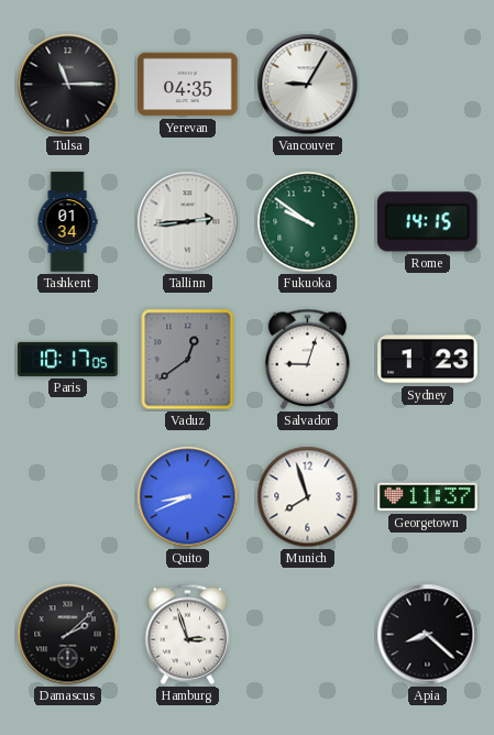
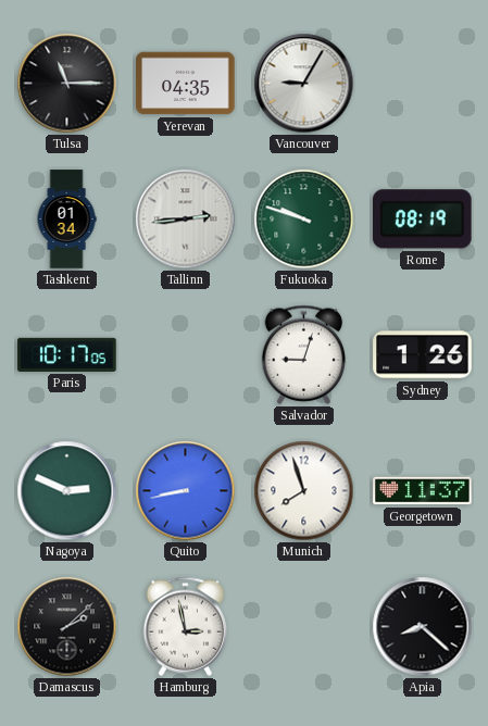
Fukuoka: 9:51 -> 9:48 (304, 220)
Rome: 14:15 -> 08:19 (423, 220)
Vaduz: 12:39 -> none (188, 360)
Sydney: 1:23 -> 1:26 (423, 355)
Nagoya: none -> 2:49 (67, 491)
Quito: 8:41 -> 8:43 (186, 491)
Hamburg: 2:57 -> 2:58 (186, 626)
